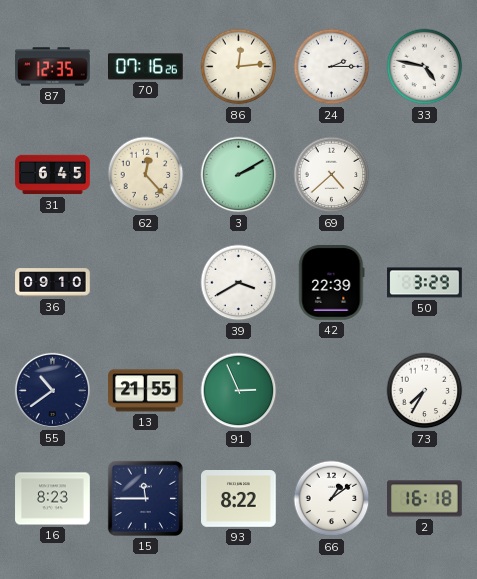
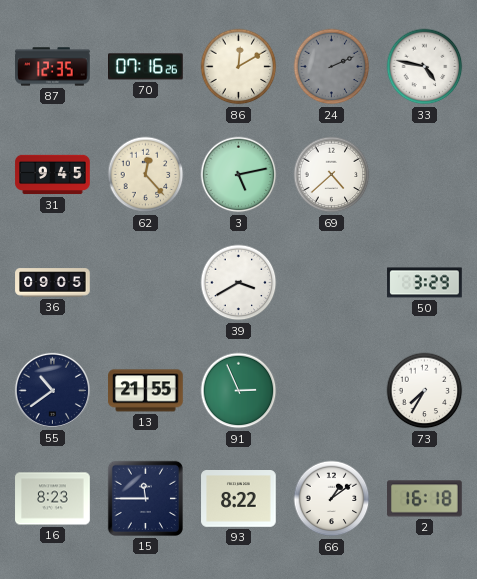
86: 12:14 -> 12:10 (239, 67)
24: 2:15 -> 2:11 (332, 67)
24 dial: white -> grey (332, 67)
31: 6:45 -> 9:45 (53, 175)
3: 2:10 -> 5:13 (239, 175)
36: 09:10 -> 09:05 (53, 283)
42: 22:39 -> none (332, 283)
